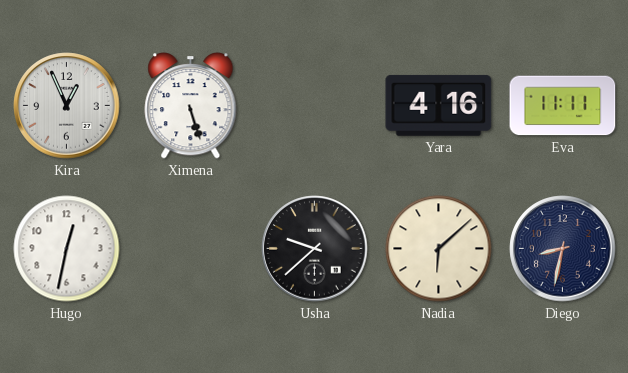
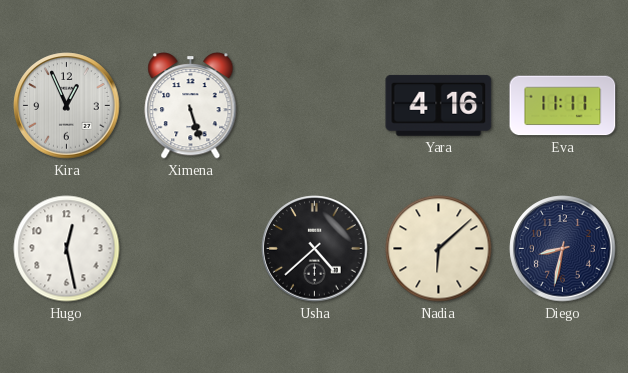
Hugo: 12:32 -> 12:28 (67, 249)
Usha: 9:38 -> 4:38 (315, 249)
